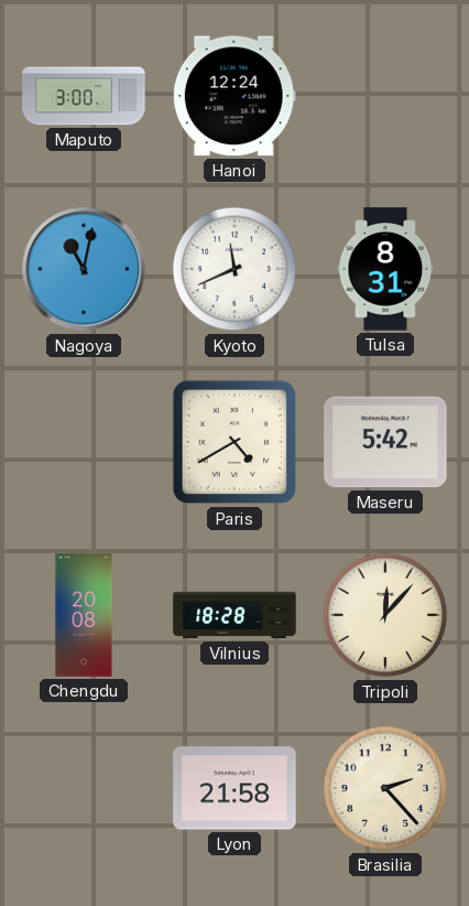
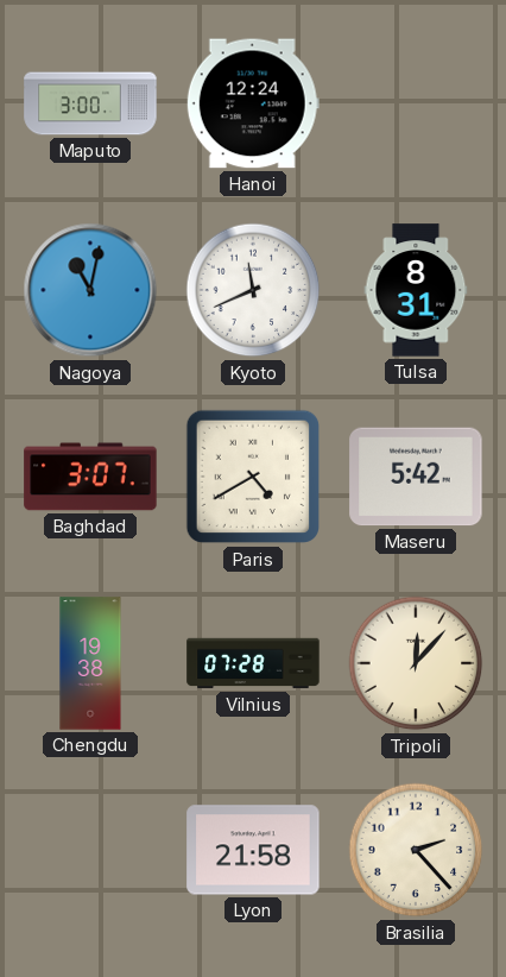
Baghdad: none -> 3:07 (90, 477)
Chengdu: 20:08 -> 19:38 (90, 663)
Vilnius: 18:28 -> 07:28 (253, 663)
